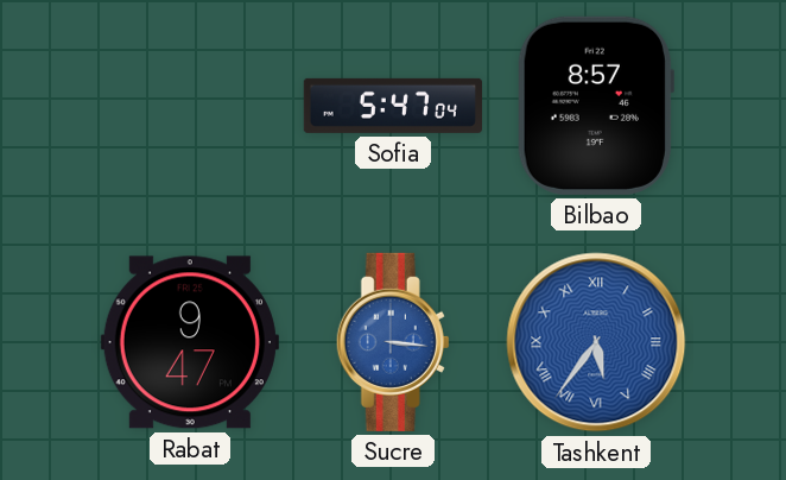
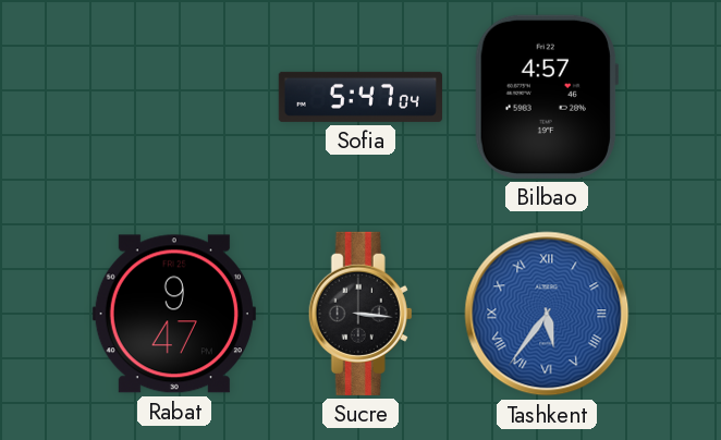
Bilbao: 8:57 -> 4:57 (547, 97)
Sucre dial: blue -> black (361, 314)
